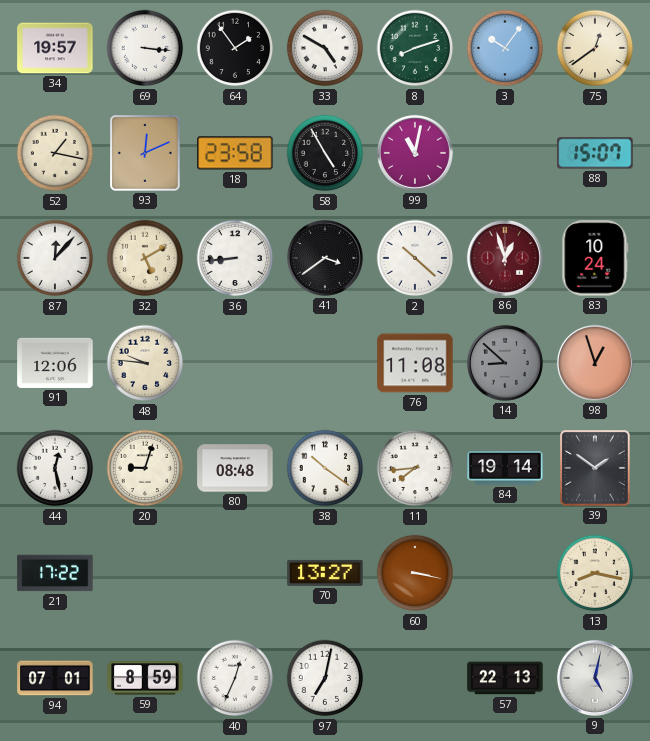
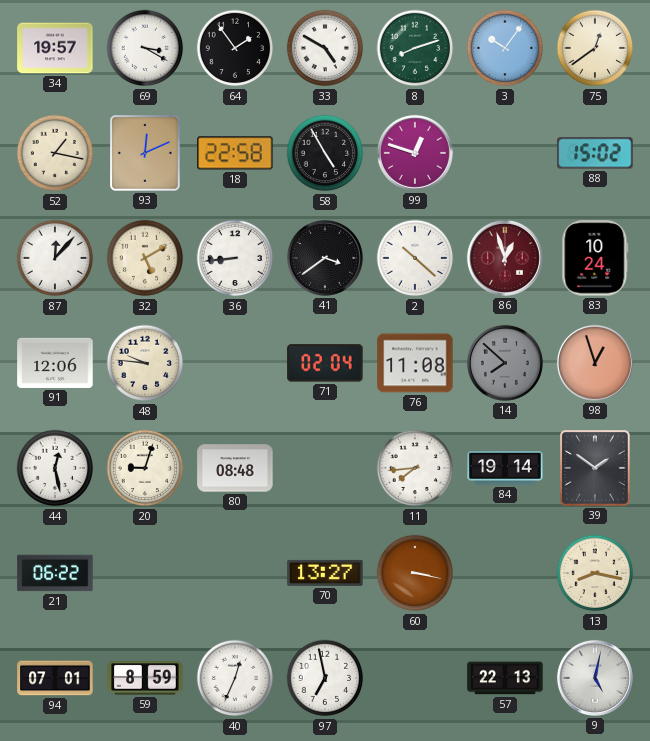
69: 3:16 -> 3:20 (145, 48)
18: 23:58 -> 22:58 (235, 153)
99: 11:02 -> 12:48 (415, 153)
88: 15:07 -> 15:02 (595, 153)
71: none -> 02:04 (325, 363)
14: 8:52 -> 7:52 (505, 363)
38: 10:21 -> none (325, 468)
21: 17:22 -> 06:22 (55, 573)
97: 7:02 -> 6:58 (325, 678)
